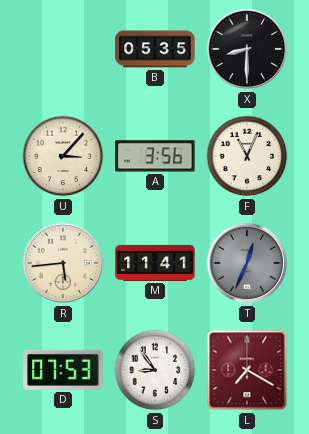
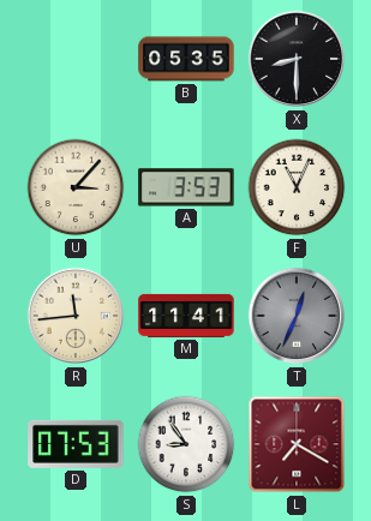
A: 3:56 -> 3:53 (186, 187)
R: 5:44 -> 11:44 (76, 316)
